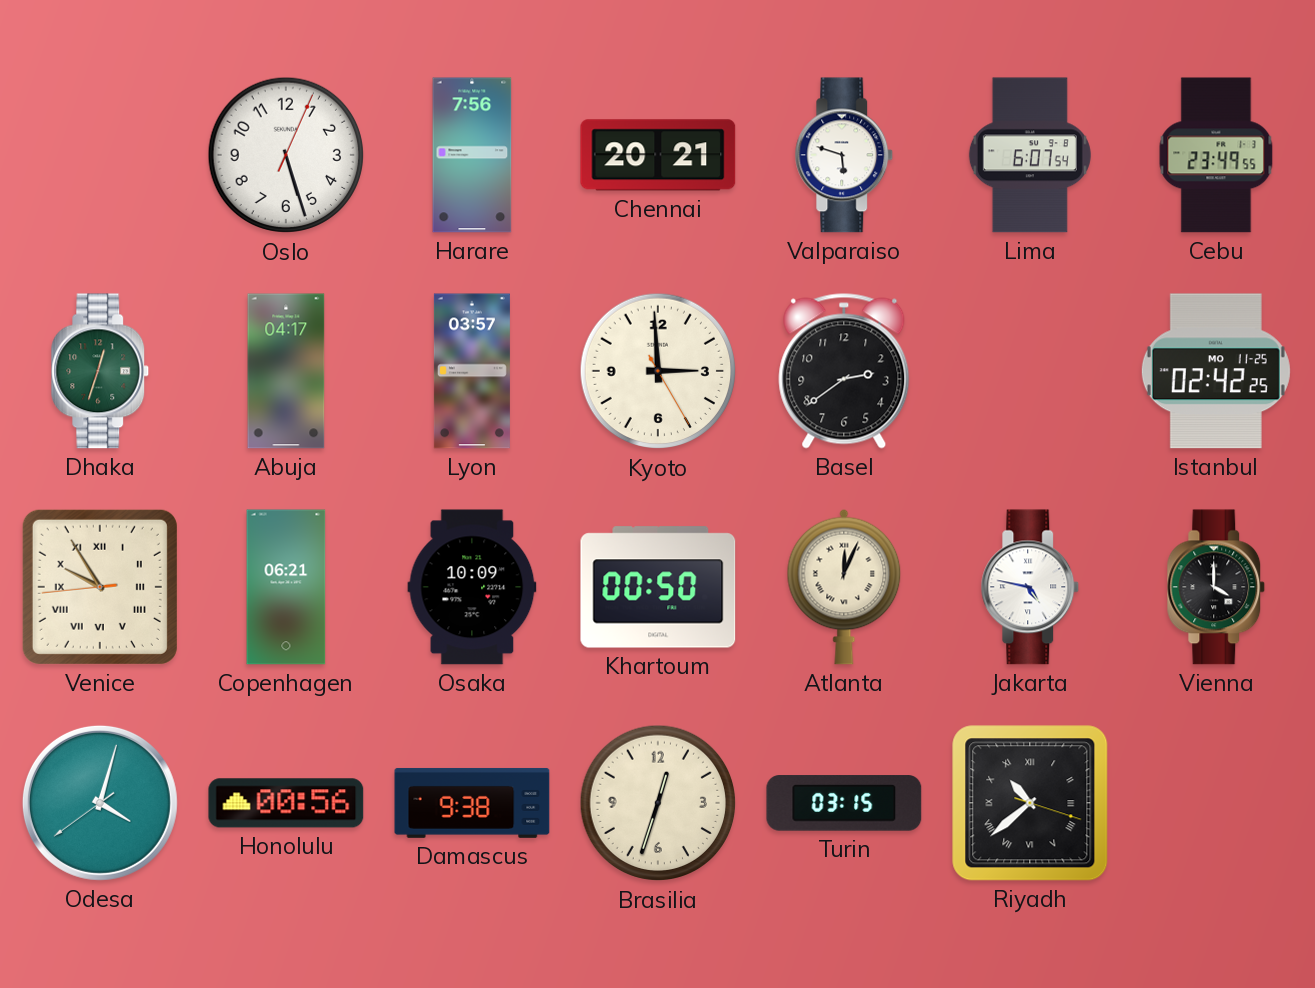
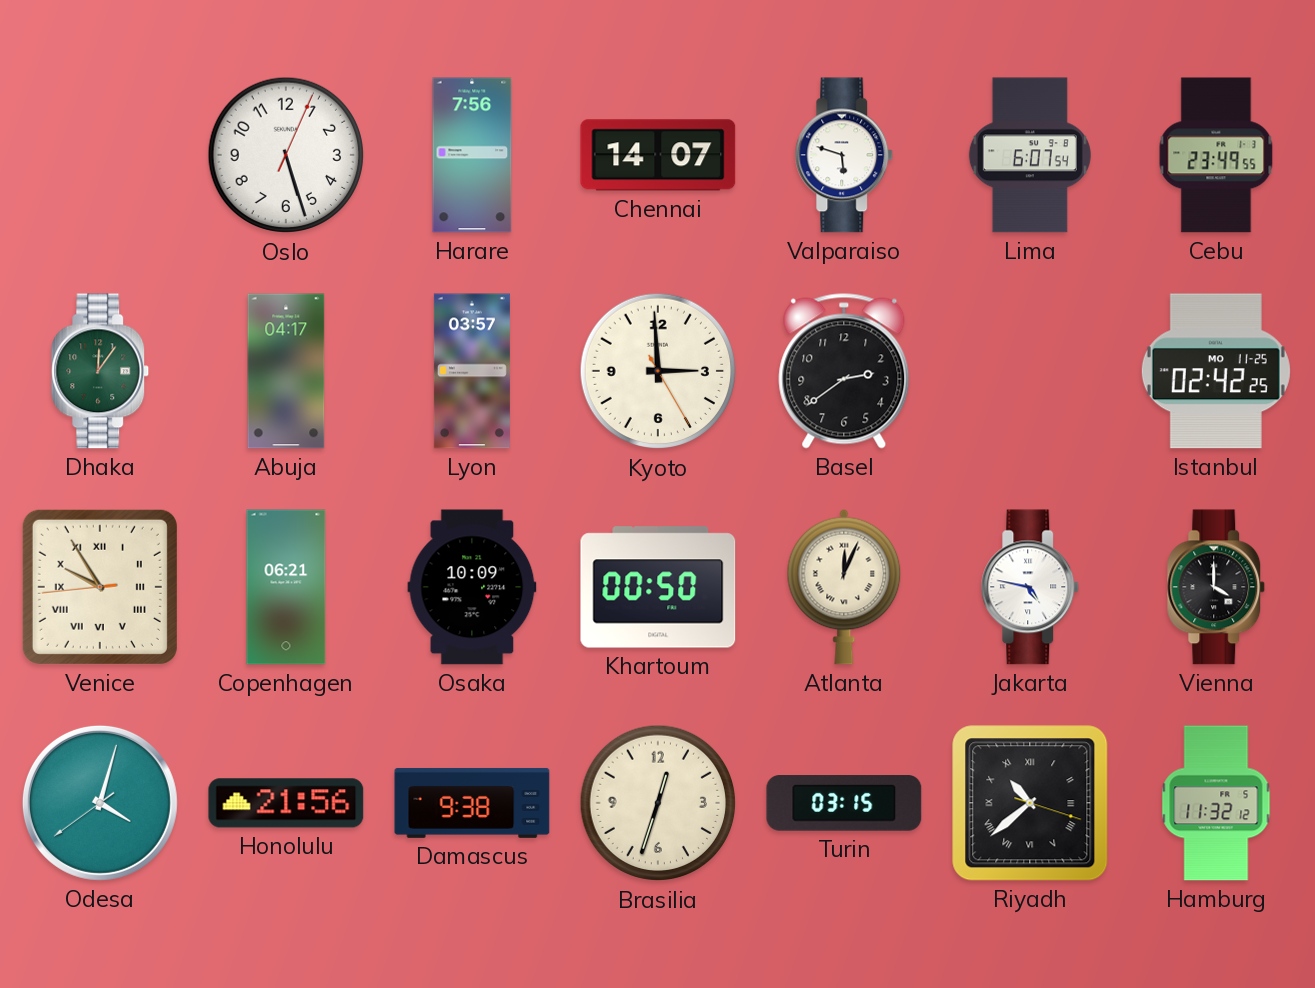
Chennai: 20:21 -> 14:07 (658, 155)
Dhaka: 12:33 -> 12:06 (100, 371)
Honolulu: 00:56 -> 21:56 (286, 803)
Hamburg: none -> 11:32 (1216, 803)
